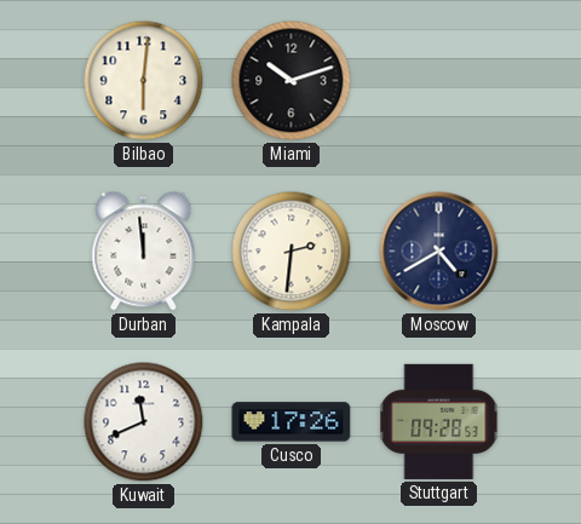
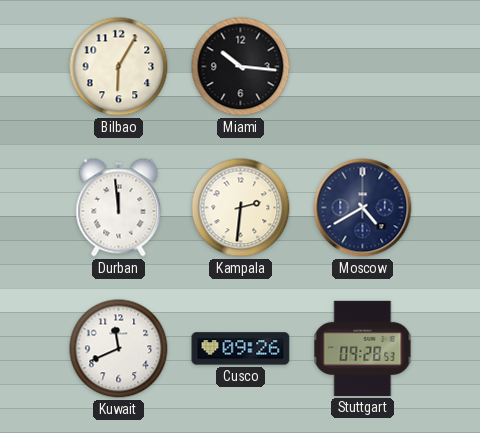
Bilbao: 6:01 -> 6:05 (119, 67)
Miami: 10:12 -> 10:16 (241, 67)
Cusco: 17:26 -> 09:26 (241, 349)
